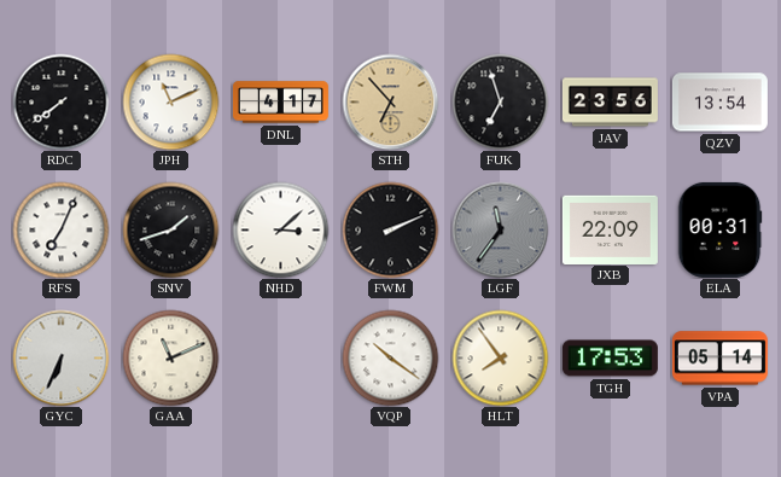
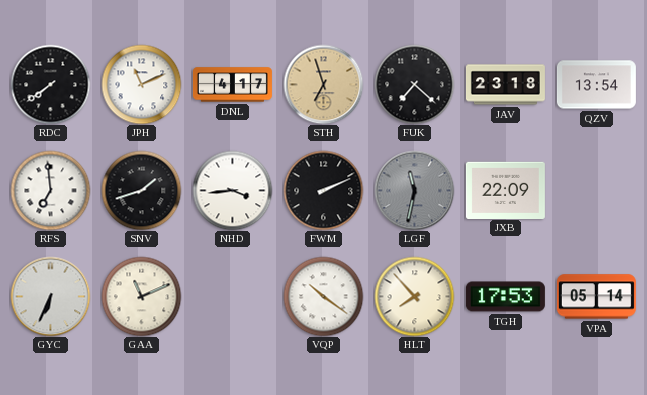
STH: 6:53 -> 6:57 (323, 84)
FUK: 6:57 -> 7:22 (414, 84)
JAV: 23:56 -> 23:18 (505, 85)
RFS: 7:04 -> 6:59 (50, 190)
NHD: 3:08 -> 3:44 (232, 190)
LGF: 11:36 -> 11:32 (414, 190)
ELA: 00:31 -> none (719, 229)
HLT: 7:54 -> 7:53 (414, 296)
